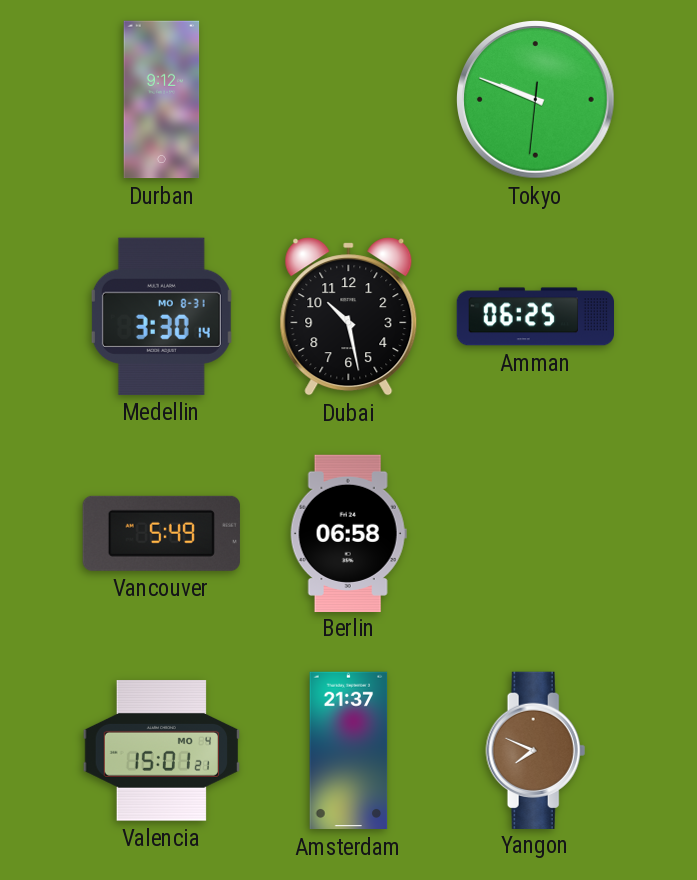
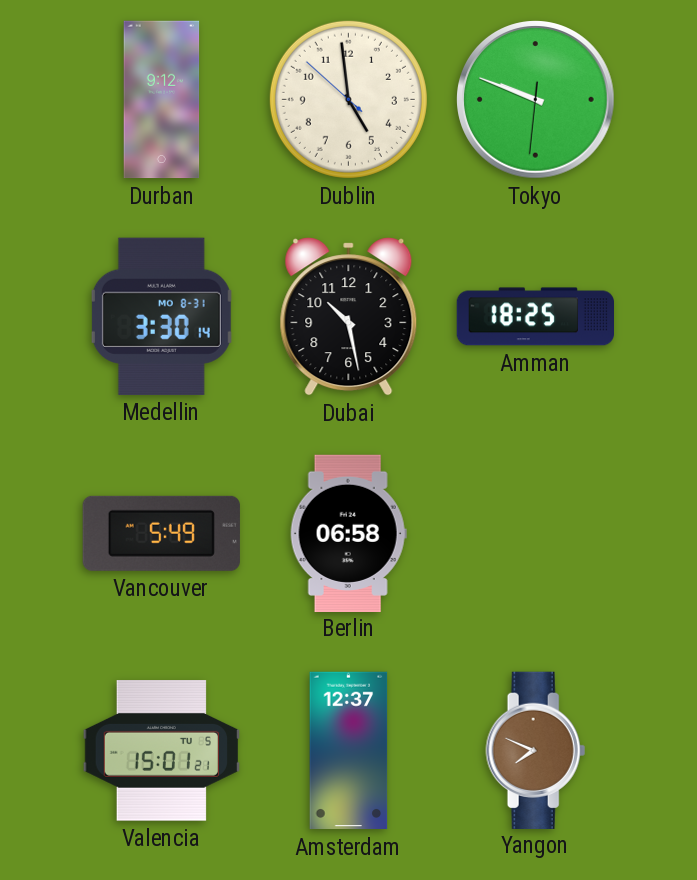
Dublin: none -> 4:58 (348, 99)
Amman: 06:25 -> 18:25 (535, 317)
Valencia date: MO 4 -> TU 5 (161, 751)
Amsterdam: 21:37 -> 12:37 (349, 751)
